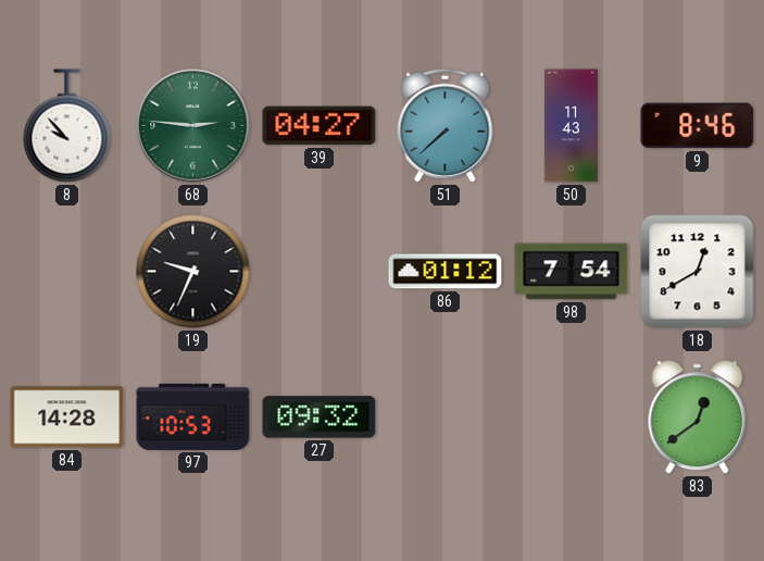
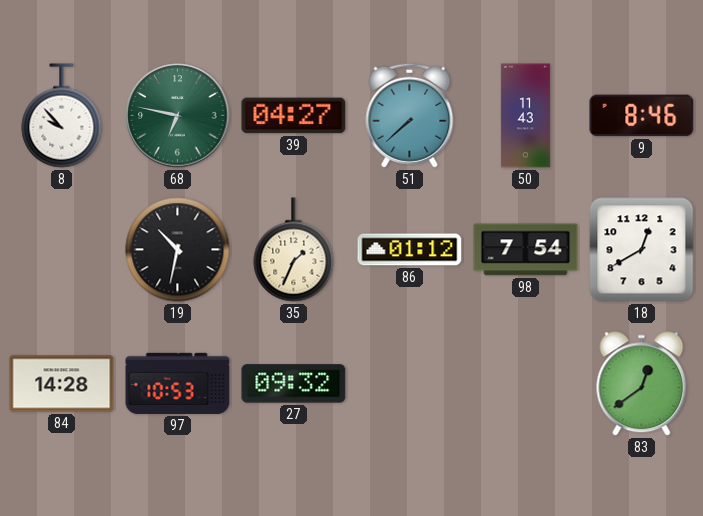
68: 2:46 -> 6:47 (178, 116)
19: 9:34 -> 10:32 (178, 250)
35: none -> 1:34 (294, 250)
